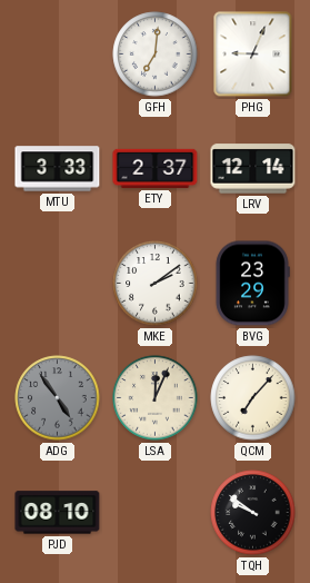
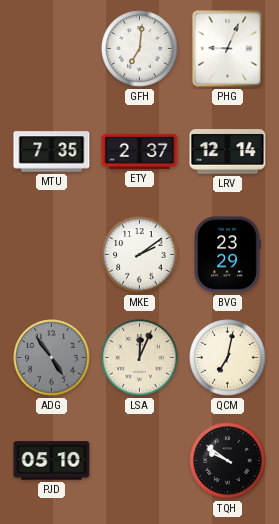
MTU: 3:33 -> 7:35 (52, 152)
QCM: 7:07 -> 7:02 (228, 358)
PJD: 08:10 -> 05:10 (52, 461)
